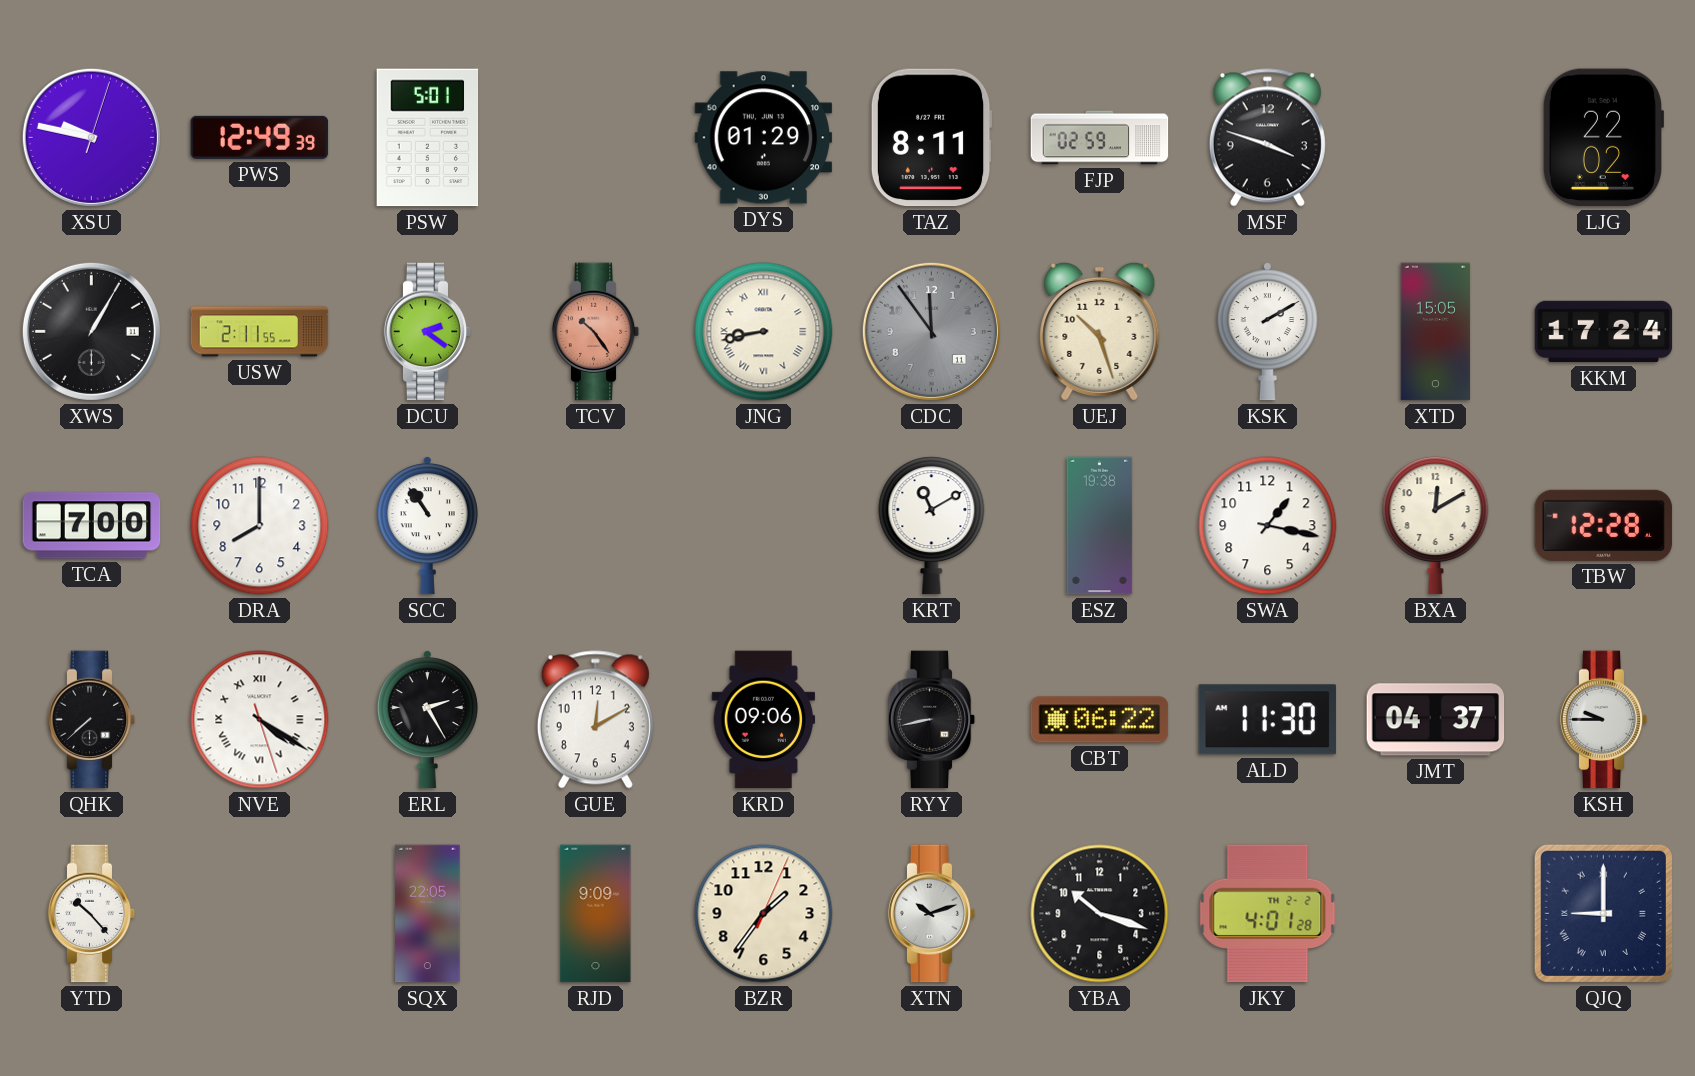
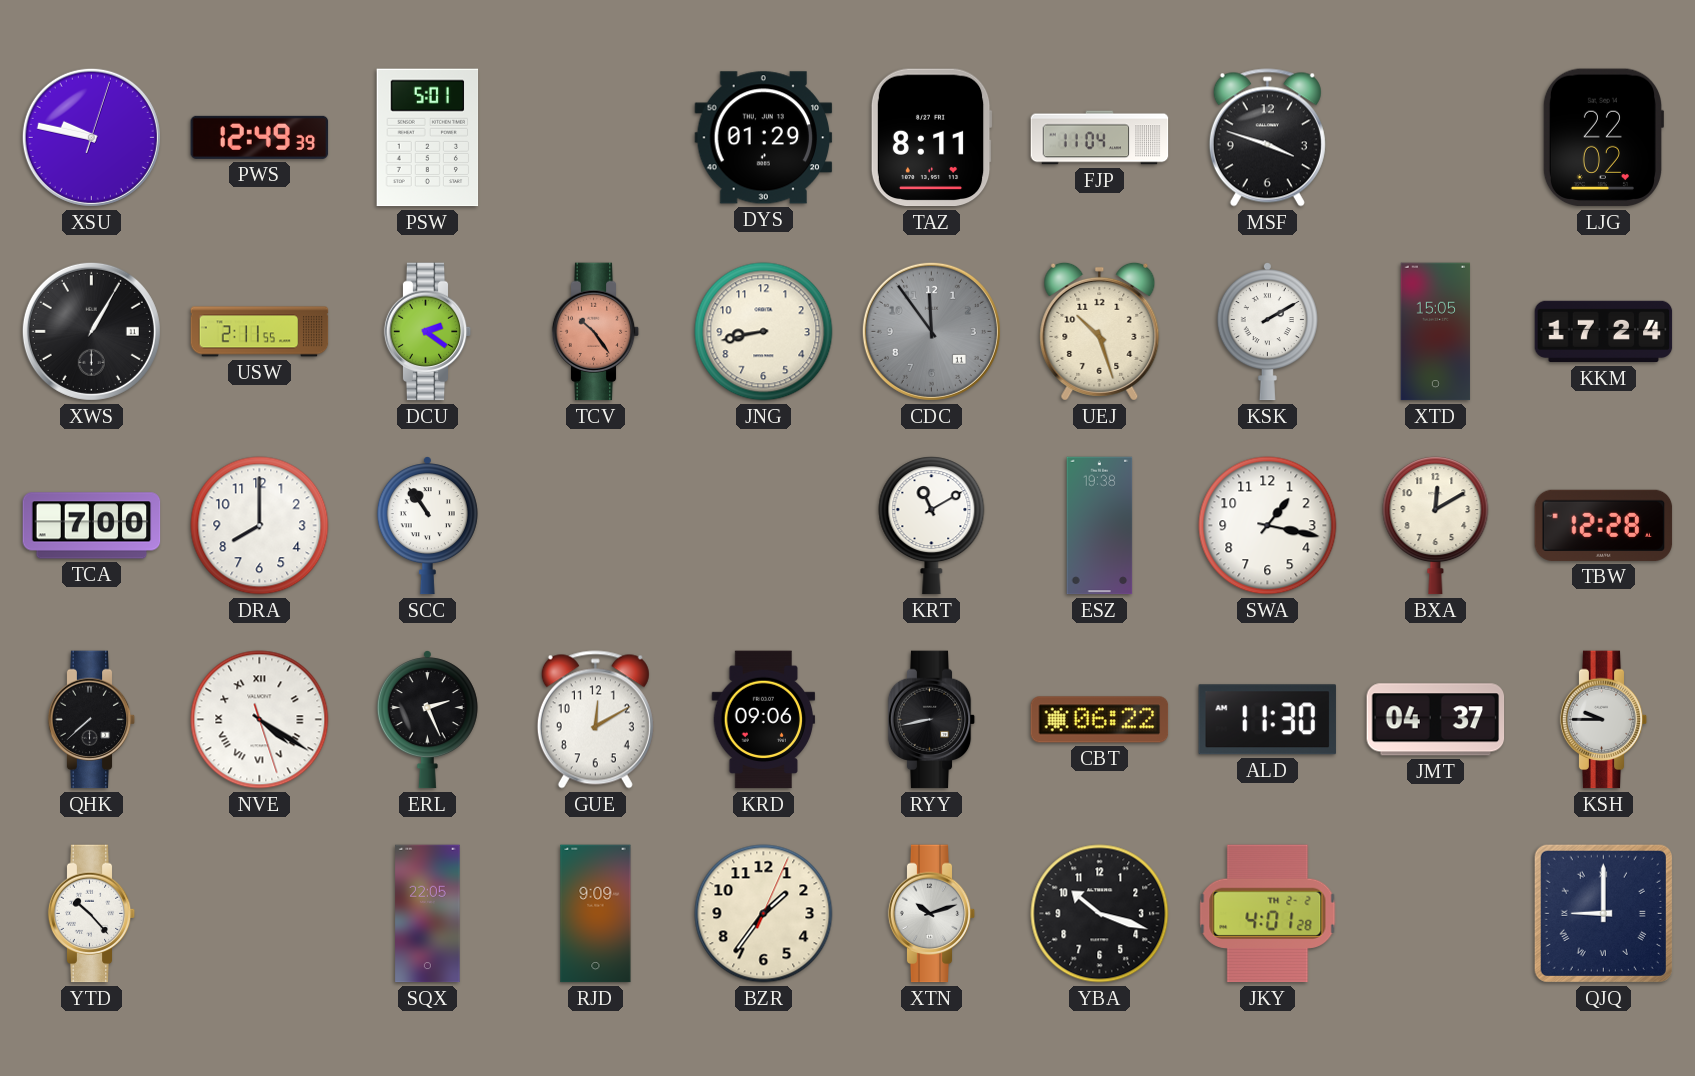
FJP: 02:59 -> 11:04 (1100, 138)
JNG numerals: Roman -> Arabic (764, 332)
ERL: 2:25 -> 2:26 (427, 720)
